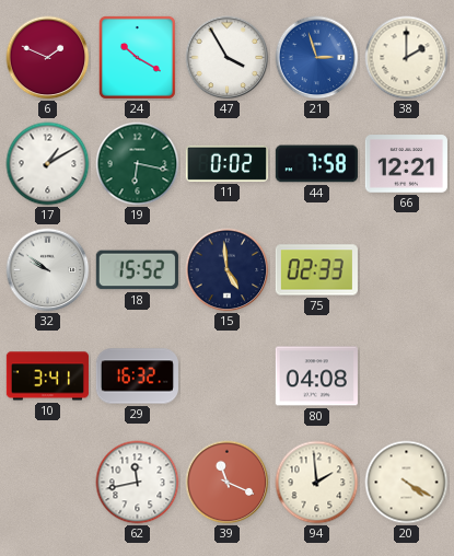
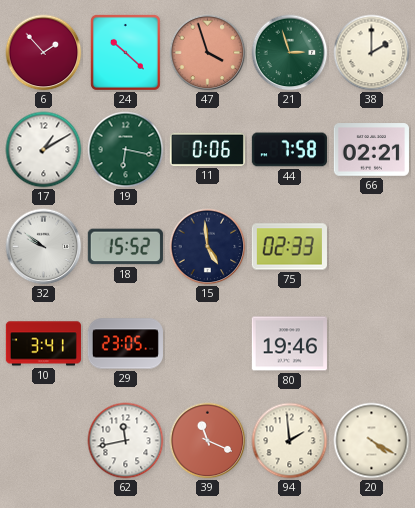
6: 1:49 -> 1:53 (44, 53)
24: 10:20 -> 10:22 (125, 52)
47: 3:55 -> 3:57 (208, 53)
47 dial: white -> salmon (208, 53)
21 dial: blue -> green (290, 53)
11: 0:02 -> 0:06 (207, 149)
66: 12:21 -> 02:21 (371, 150)
29: 16:32 -> 23:05 (125, 344)
80: 04:08 -> 19:46 (289, 344)
